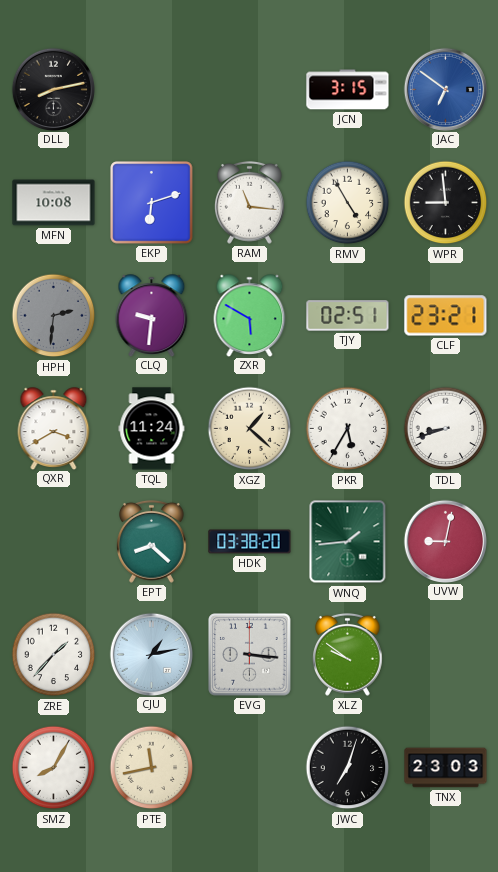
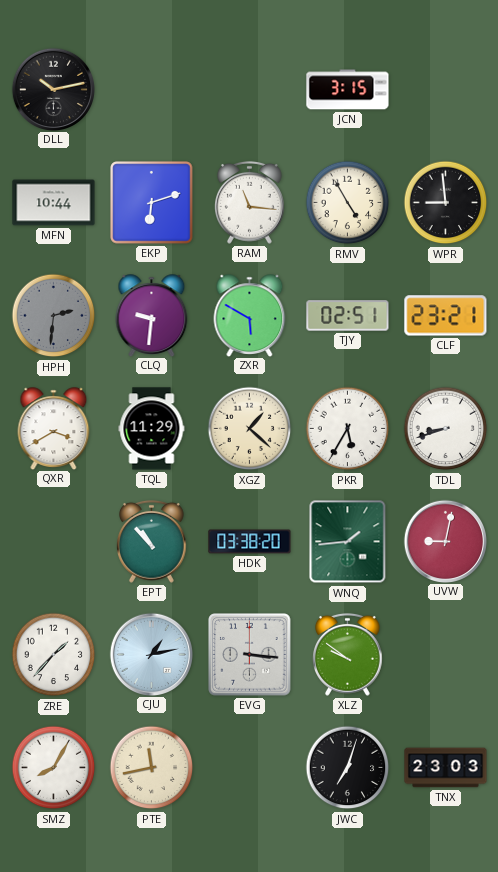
DLL: 8:13 -> 10:13 (53, 89)
JAC: 6:51 -> none (445, 89)
MFN: 10:08 -> 10:44 (54, 203)
TQL: 11:24 -> 11:29 (152, 429)
EPT: 8:22 -> 10:53 (152, 541)
